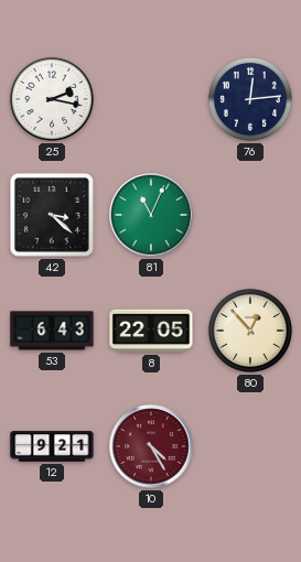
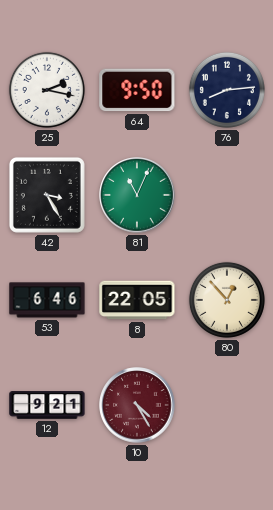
64: none -> 9:50 (137, 90)
76: 12:14 -> 8:14 (227, 90)
42: 3:22 -> 3:25 (47, 195)
53: 6:43 -> 6:46 (47, 300)
